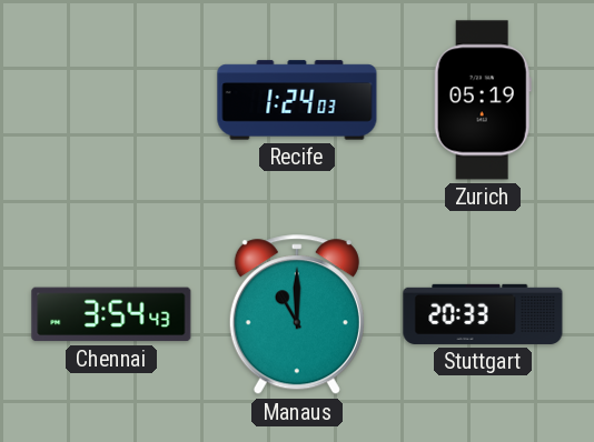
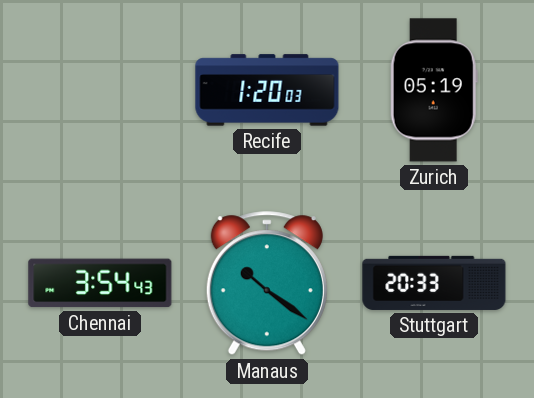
Recife: 1:24 -> 1:20 (267, 90)
Manaus: 11:00 -> 10:21 (267, 284)
